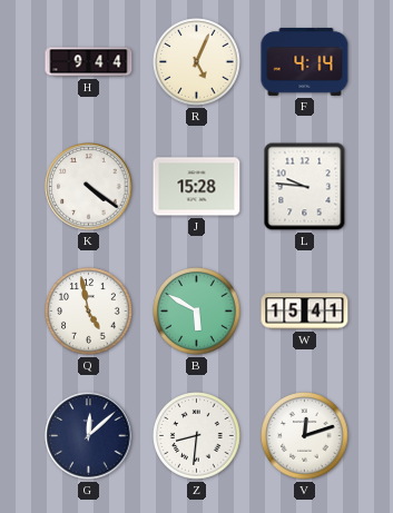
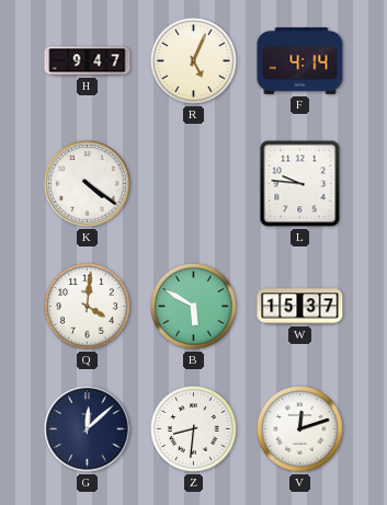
H: 9:44 -> 9:47 (88, 61)
J: 15:28 -> none (197, 187)
Q: 4:58 -> 4:01 (88, 307)
W: 15:41 -> 15:37 (300, 307)
